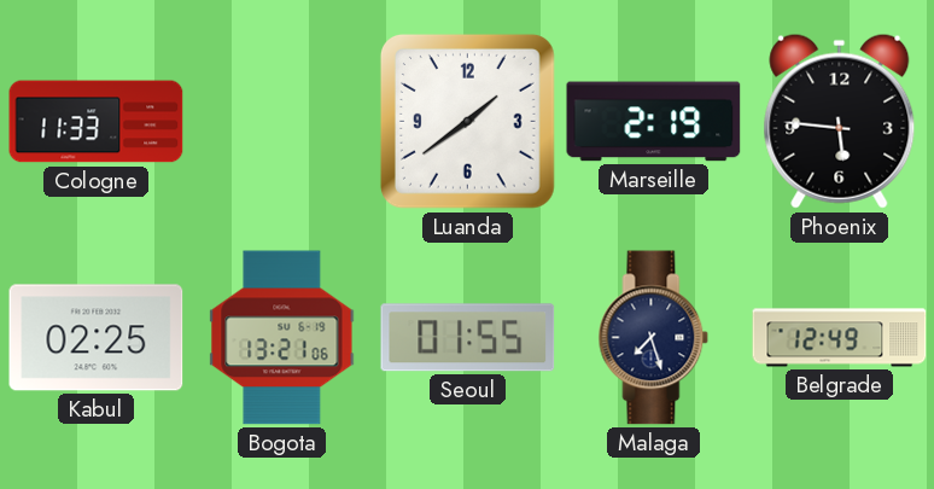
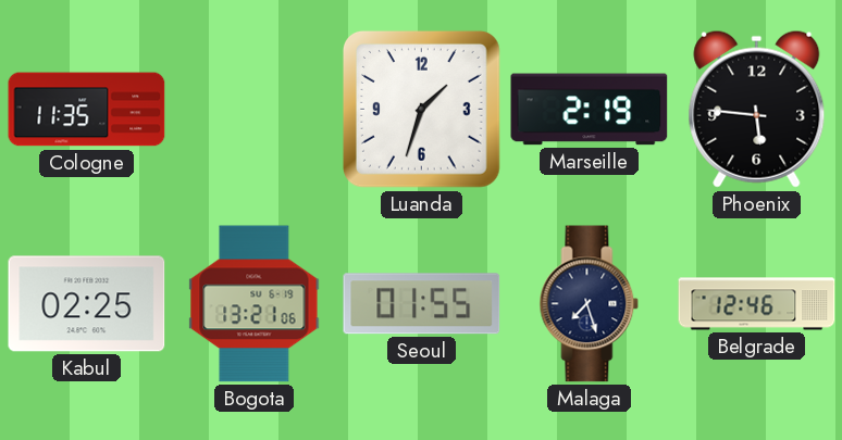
Cologne: 11:33 -> 11:35 (87, 110)
Luanda: 1:39 -> 1:33 (421, 109)
Belgrade: 12:49 -> 12:46 (757, 304)
